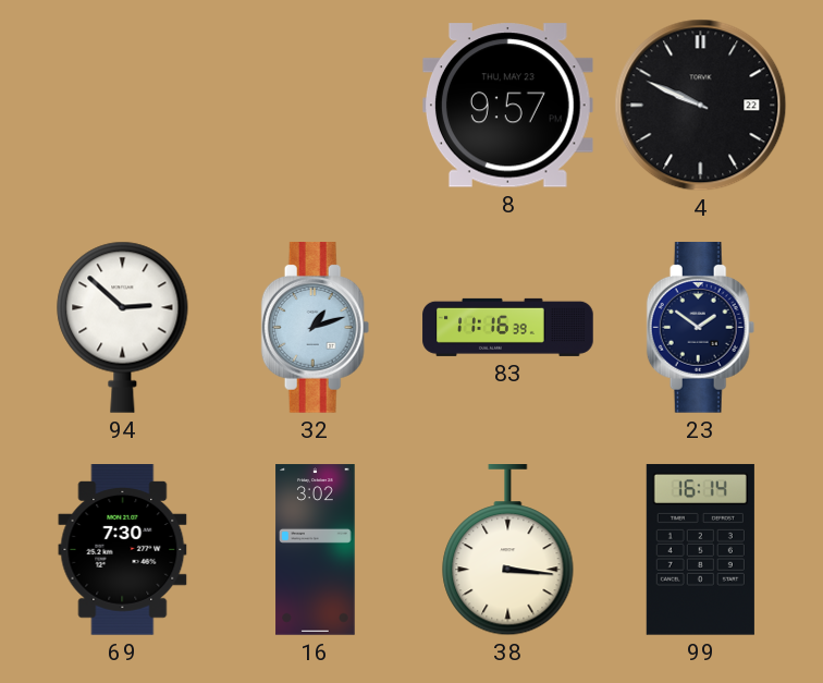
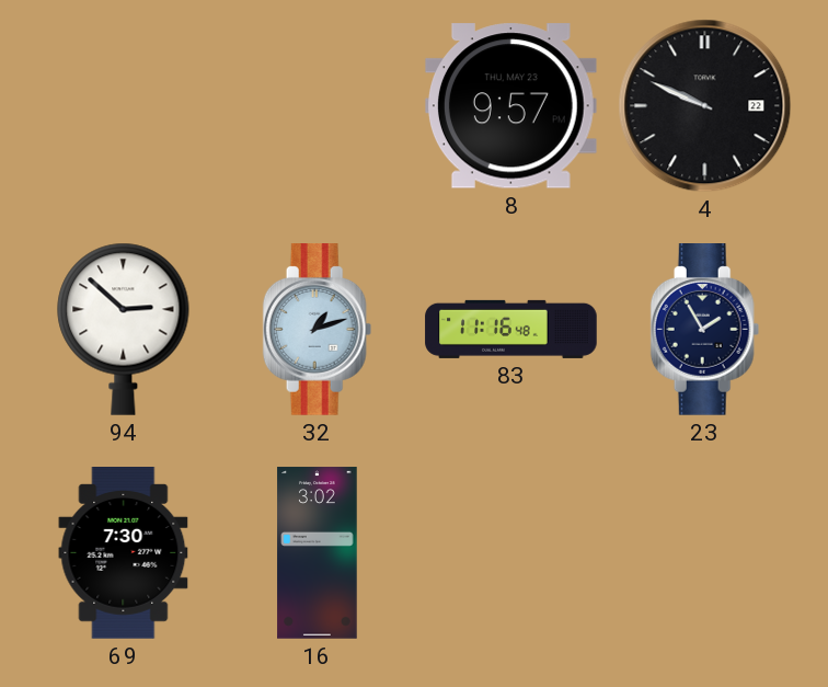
83: 11:16:39 -> 11:16:48 (511, 329)
23: 1:51 -> 1:55 (705, 330)
38: 3:16 -> none (508, 551)
99: 16:14 -> none (700, 550)
